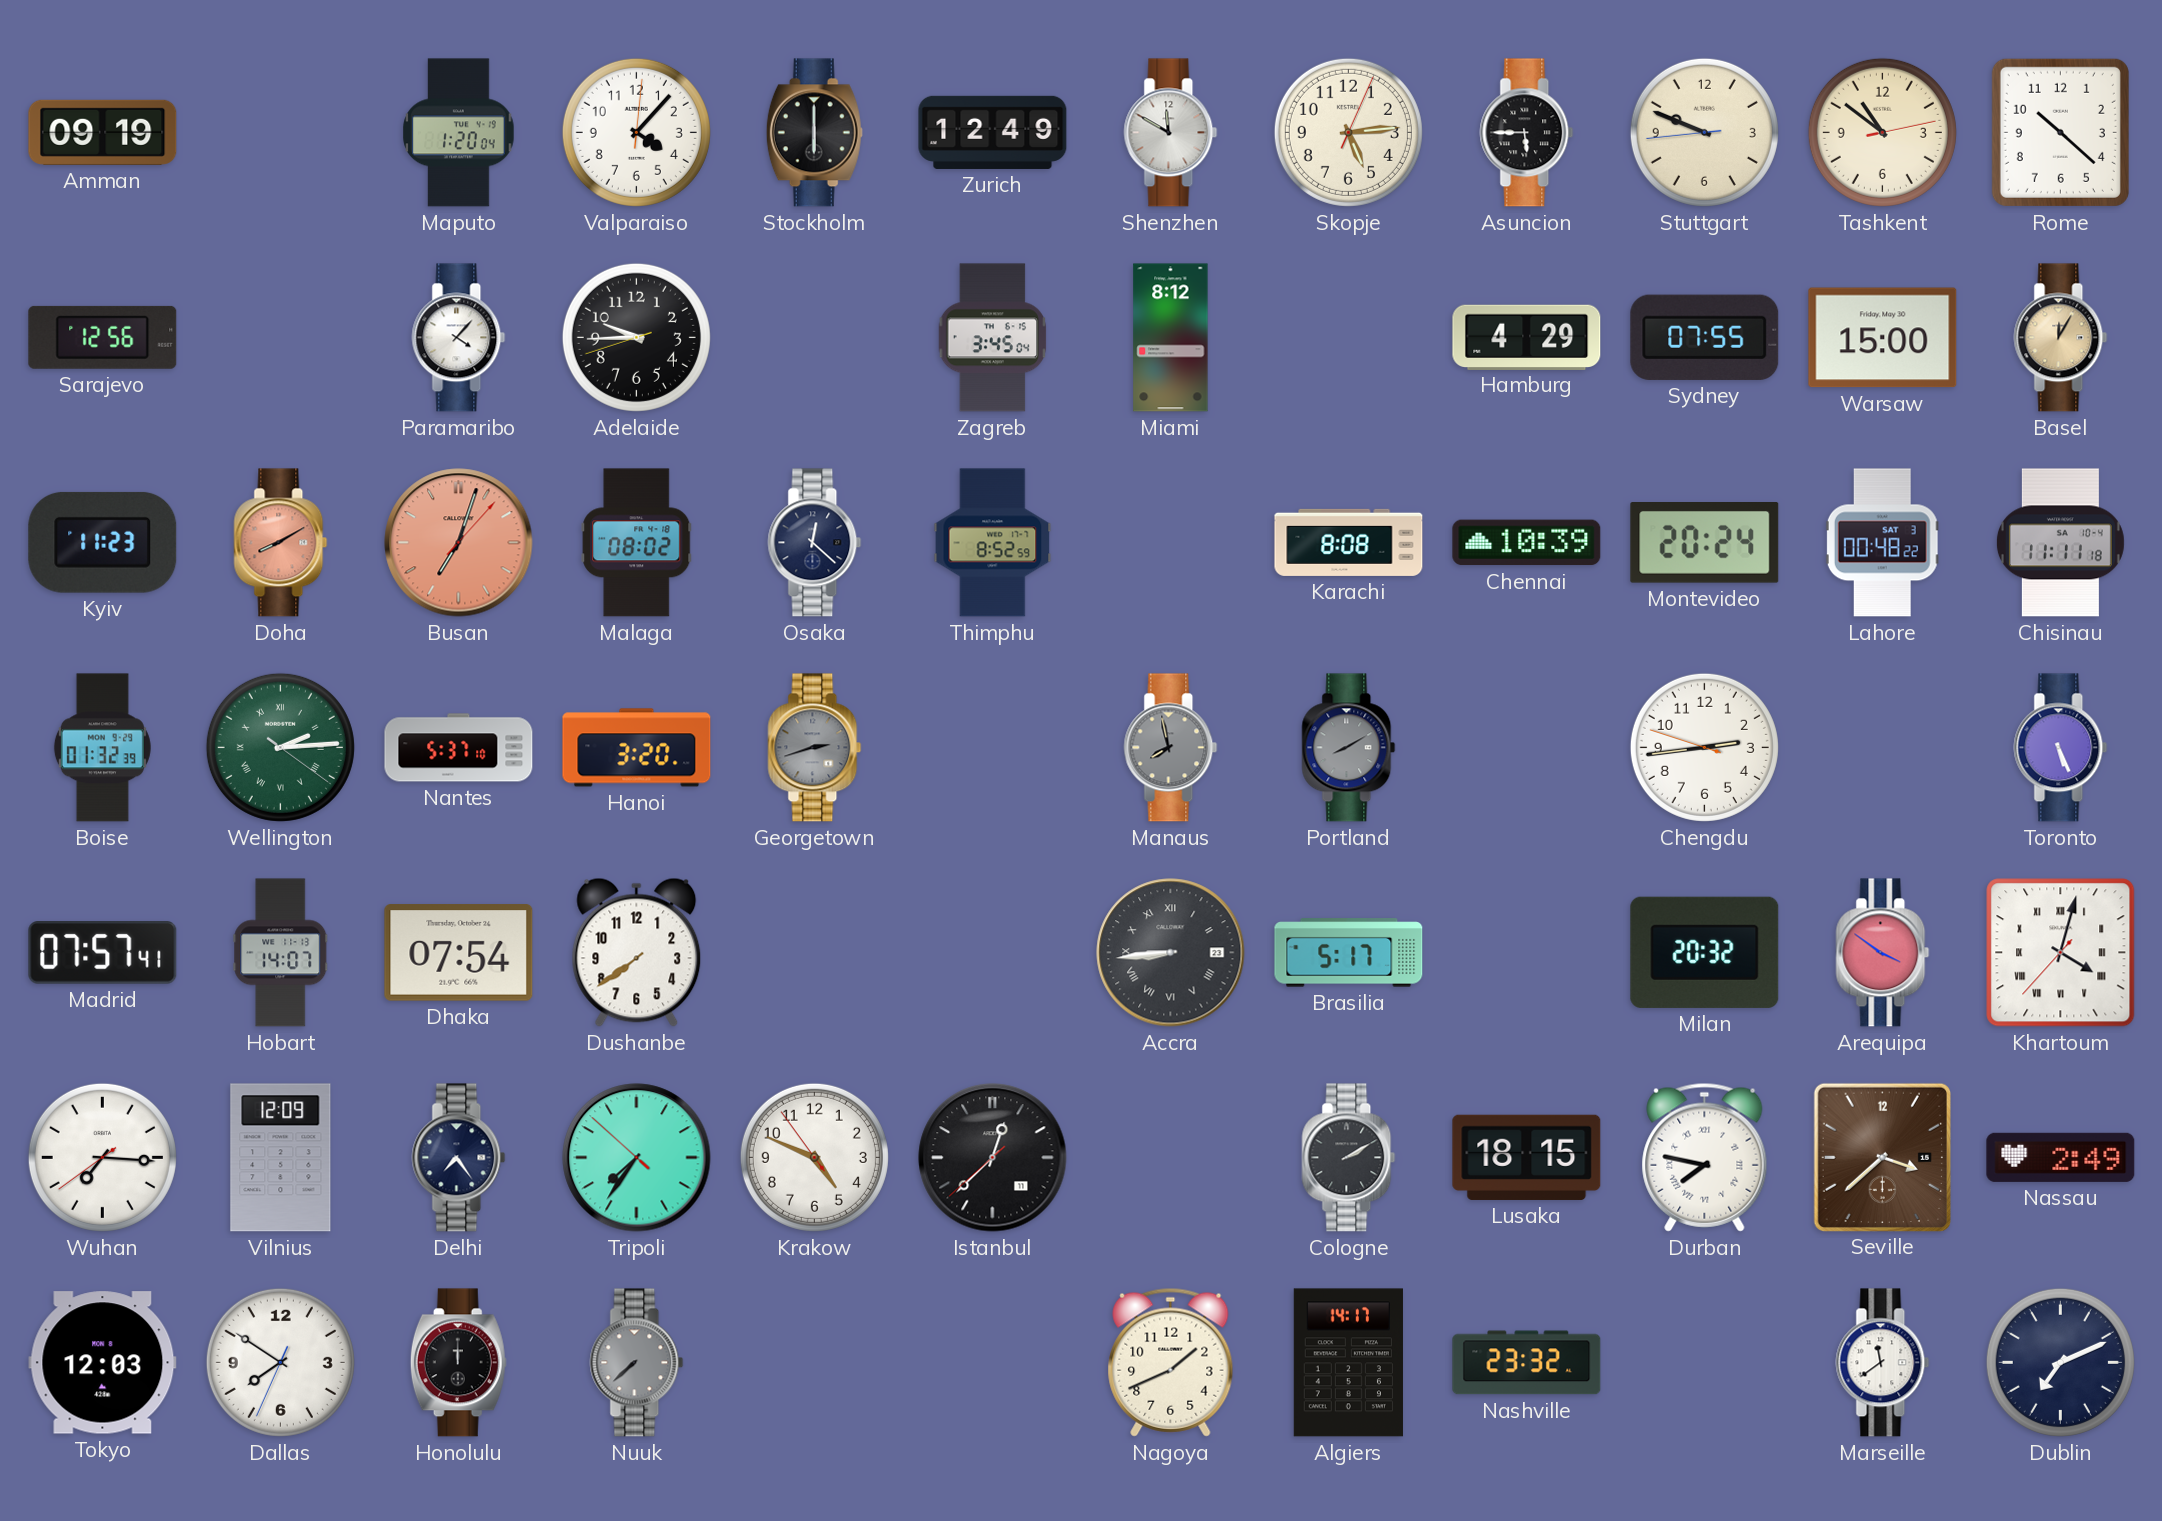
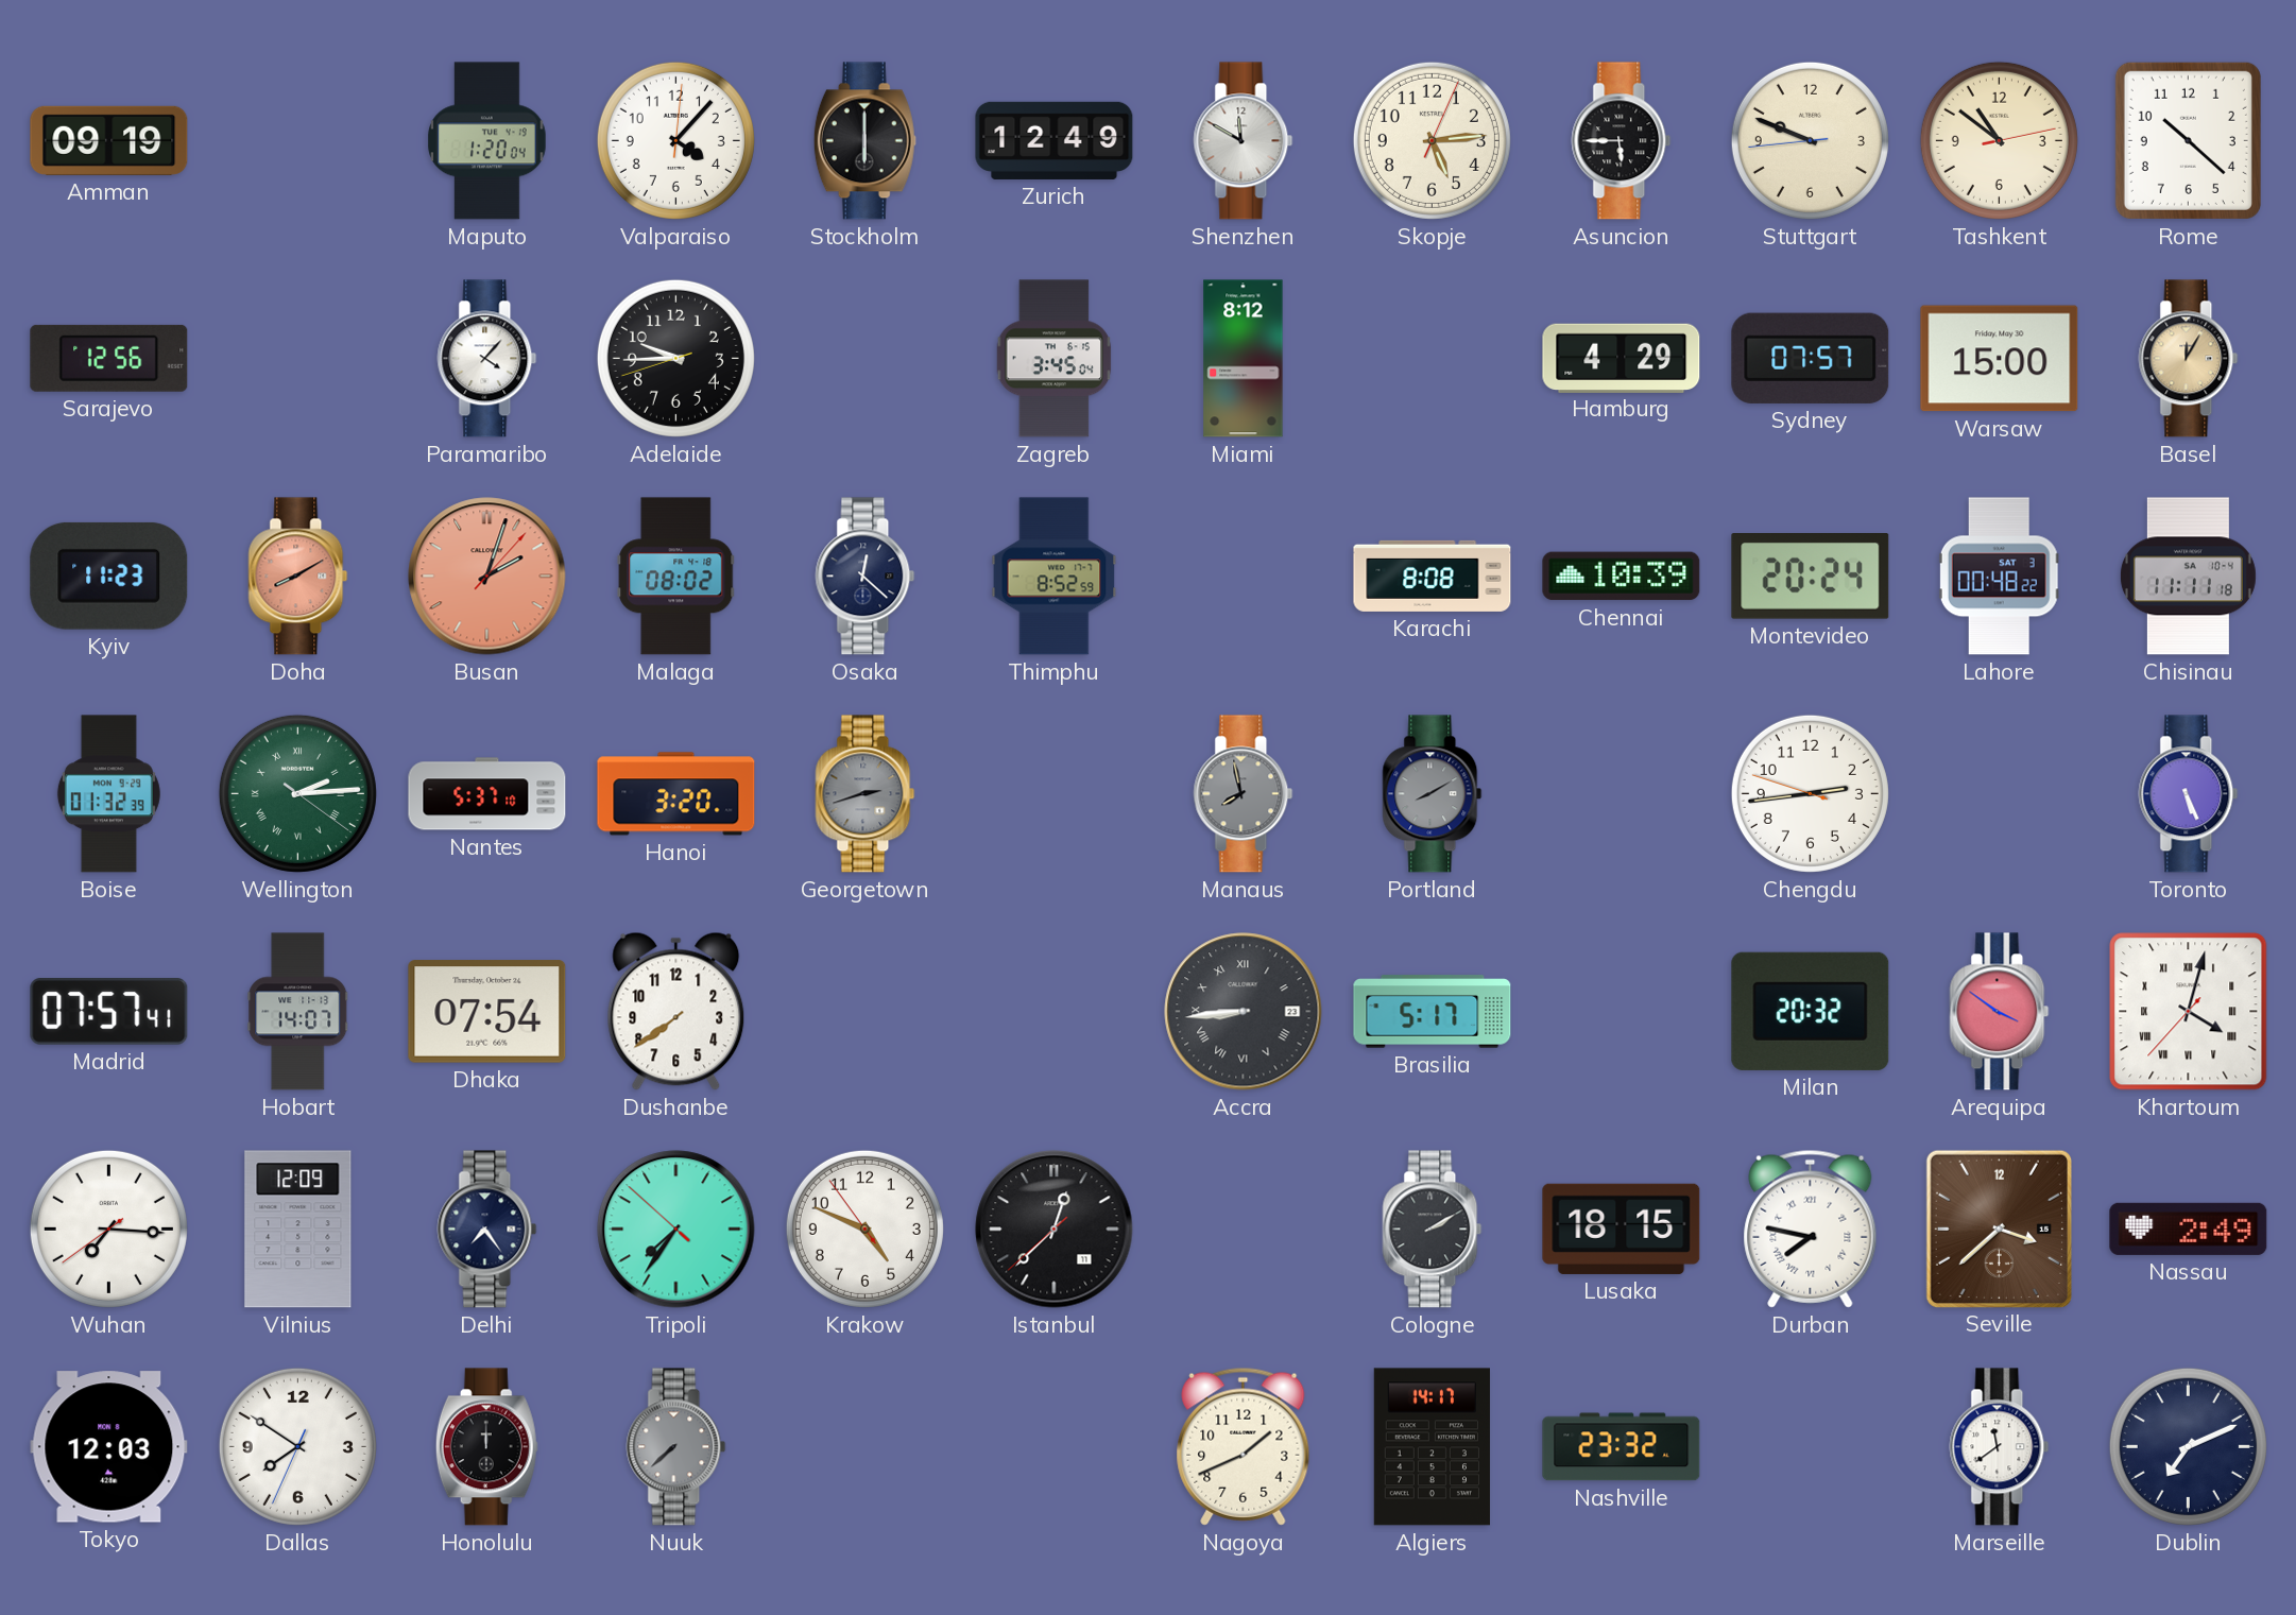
Sydney: 07:55 -> 07:57 (1811, 358)
Busan: 7:03 -> 2:03 (487, 577)
